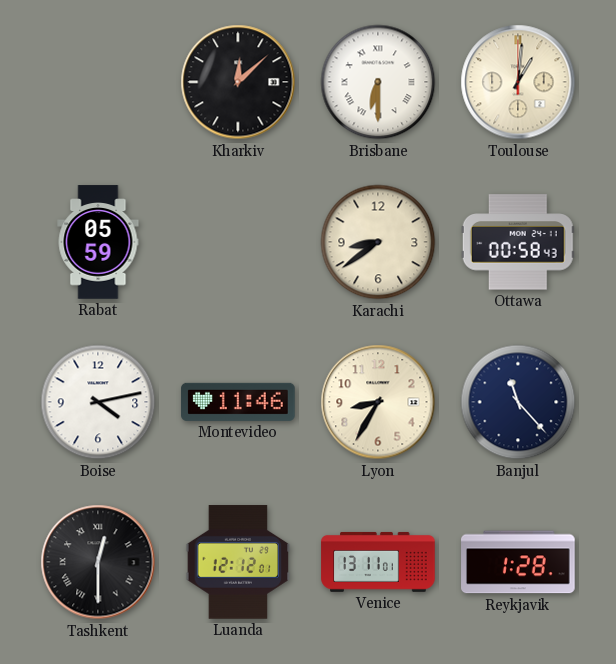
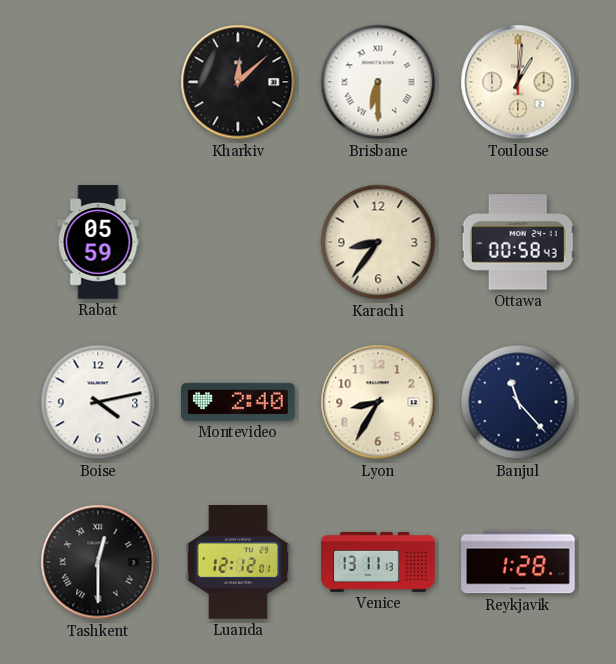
Karachi: 8:39 -> 8:36 (378, 242)
Montevideo: 11:46 -> 2:40 (238, 402)
Venice: 13:11:01 -> 13:11:13 (378, 562)
